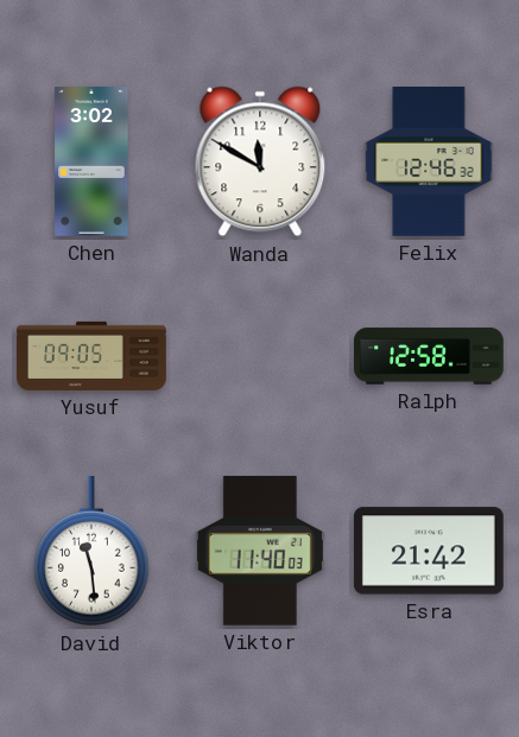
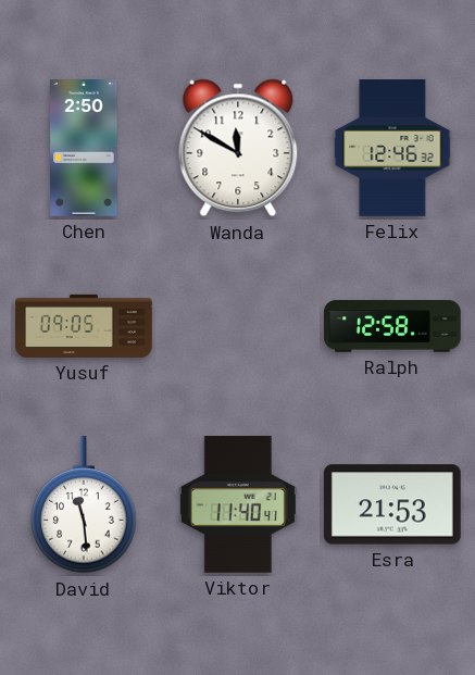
Chen: 3:02 -> 2:50 (84, 149)
Viktor: 11:40:03 -> 11:40:41 (238, 504)
Esra: 21:42 -> 21:53 (392, 504)
